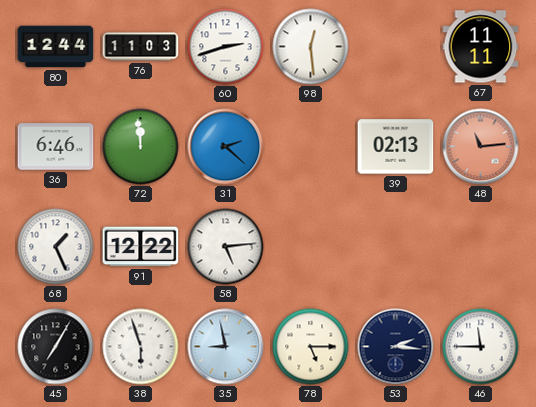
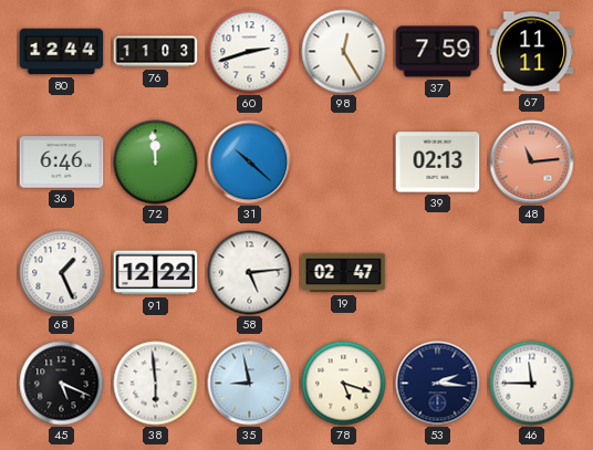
98: 12:29 -> 12:25 (344, 52)
37: none -> 7:59 (438, 52)
31: 2:22 -> 10:22 (250, 163)
19: none -> 02:47 (344, 273)
45: 7:05 -> 5:19 (62, 384)
38: 5:57 -> 5:59 (156, 384)
78: 5:15 -> 5:18 (344, 384)
